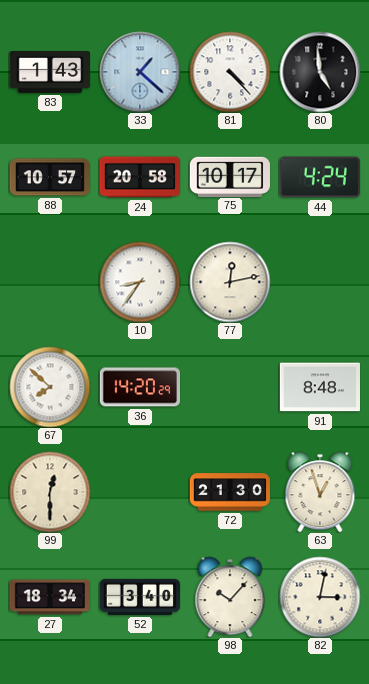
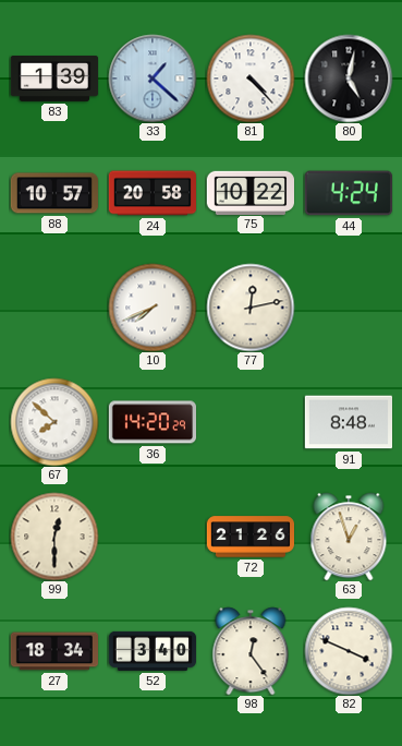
83: 1:43 -> 1:39 (53, 80)
80: 4:59 -> 5:02 (349, 79)
75: 10:17 -> 10:22 (249, 192)
10: 8:36 -> 7:41 (153, 308)
72: 21:30 -> 21:26 (249, 537)
98: 10:07 -> 12:24 (251, 651)
82: 3:02 -> 3:49 (349, 651)
